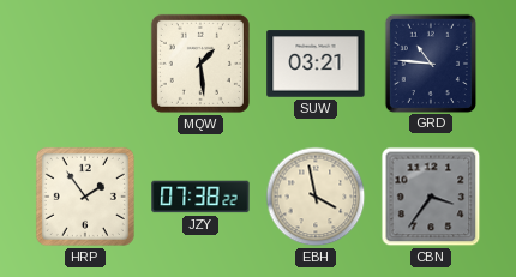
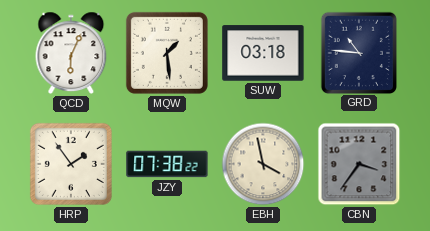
QCD: none -> 6:04 (71, 53)
SUW: 03:21 -> 03:18 (263, 53)
